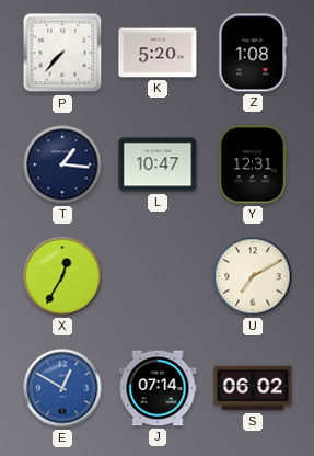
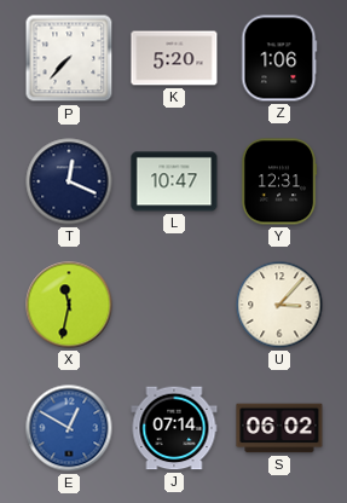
Z: 1:08 -> 1:06 (279, 58)
T: 1:16 -> 12:19 (69, 181)
X: 12:35 -> 11:32 (69, 305)
U: 7:10 -> 3:07 (279, 305)
